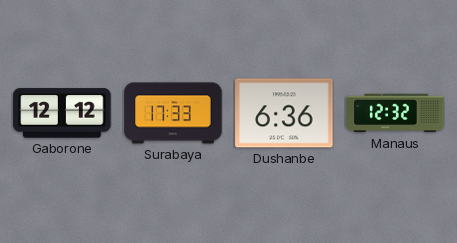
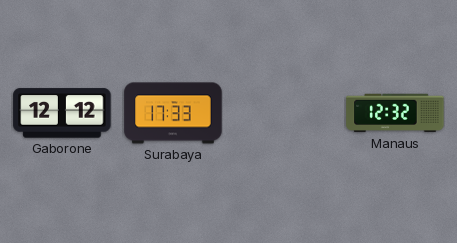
Dushanbe: 6:36 -> none (284, 113)
